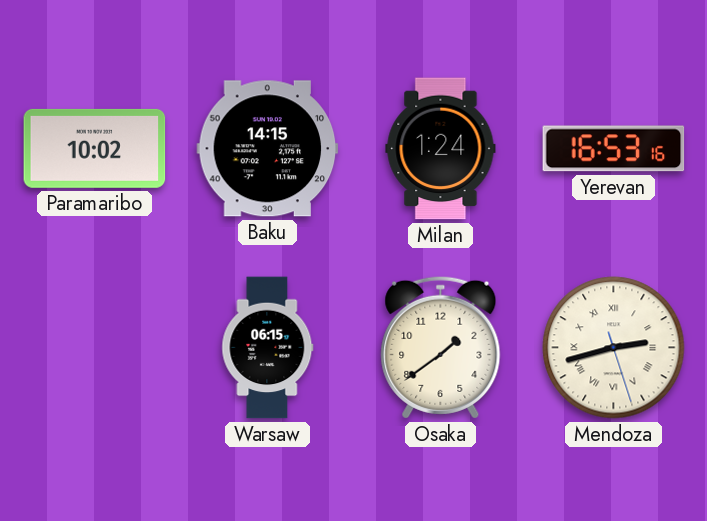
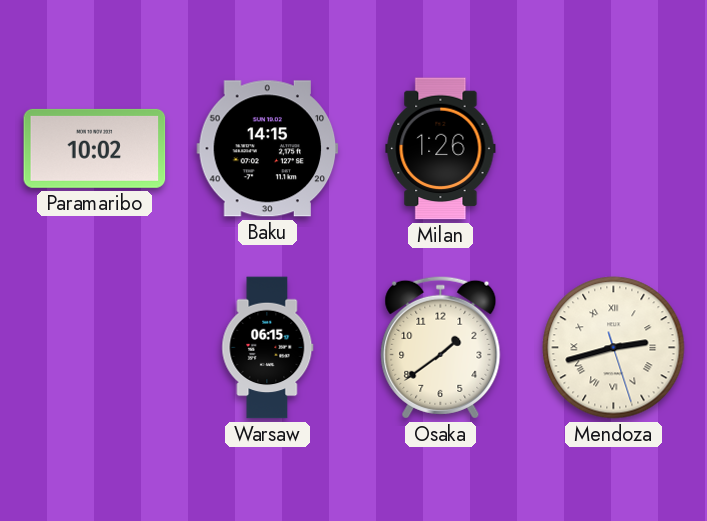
Milan: 1:24 -> 1:26 (441, 149)
Yerevan: 16:53 -> none (614, 149)
